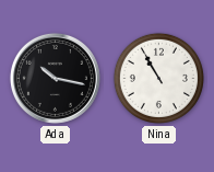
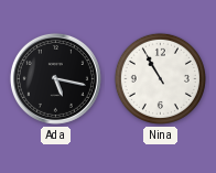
Ada: 10:17 -> 5:17 (55, 78)
